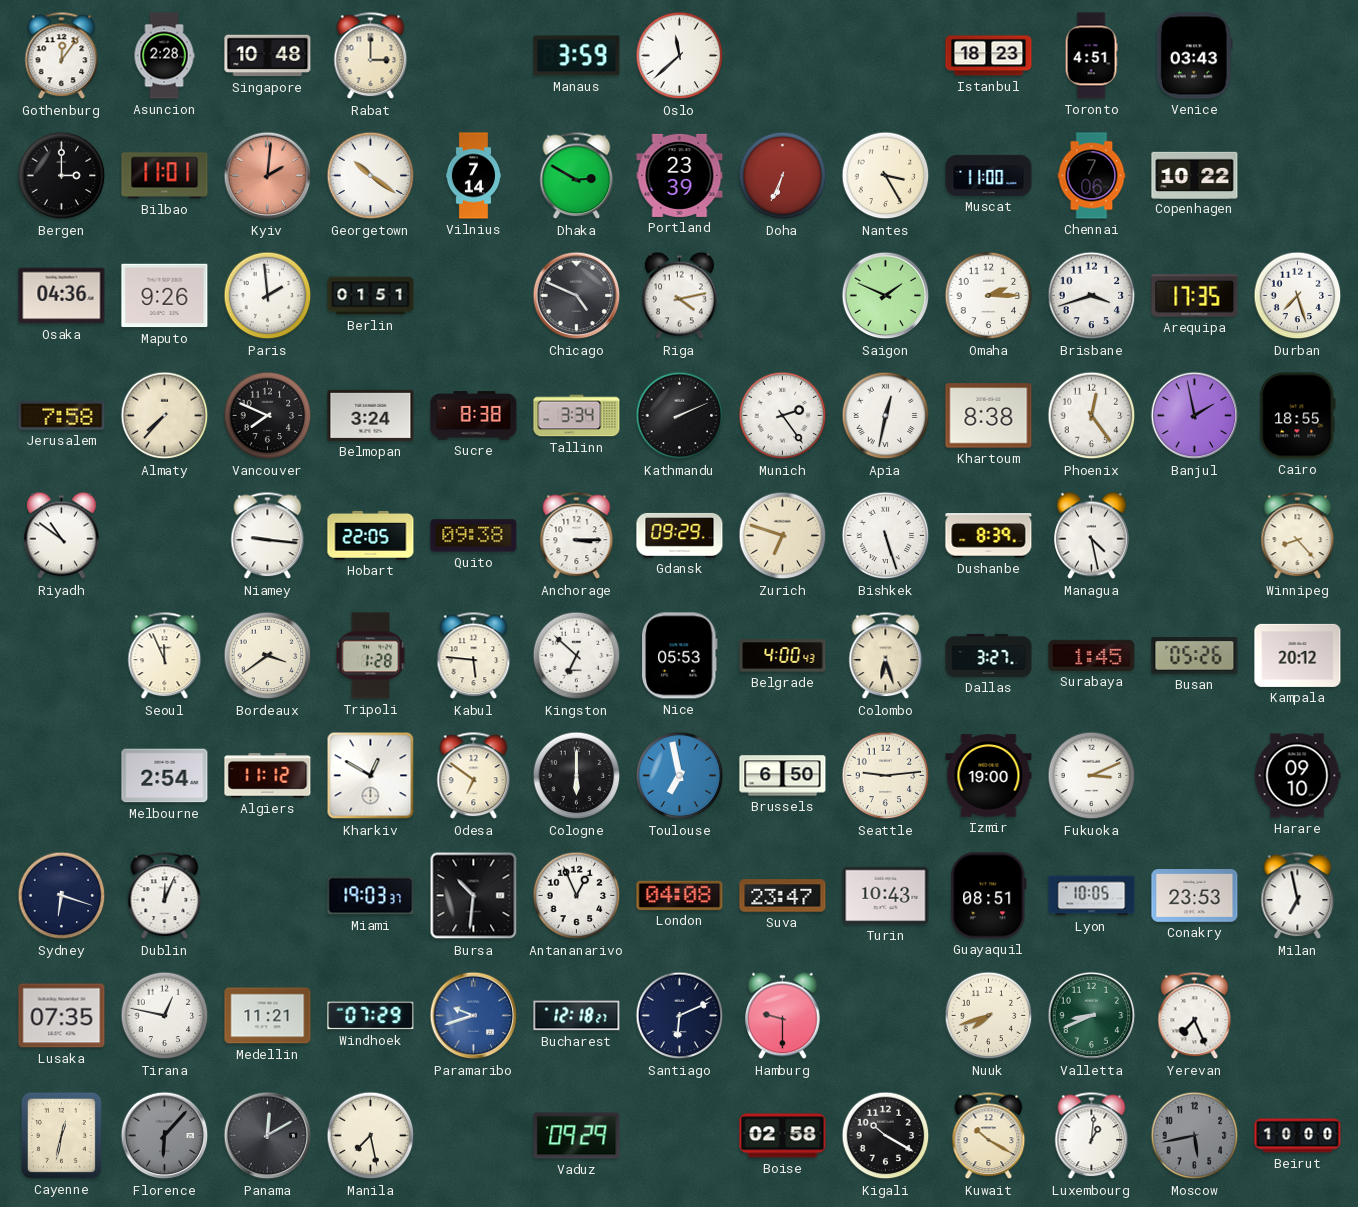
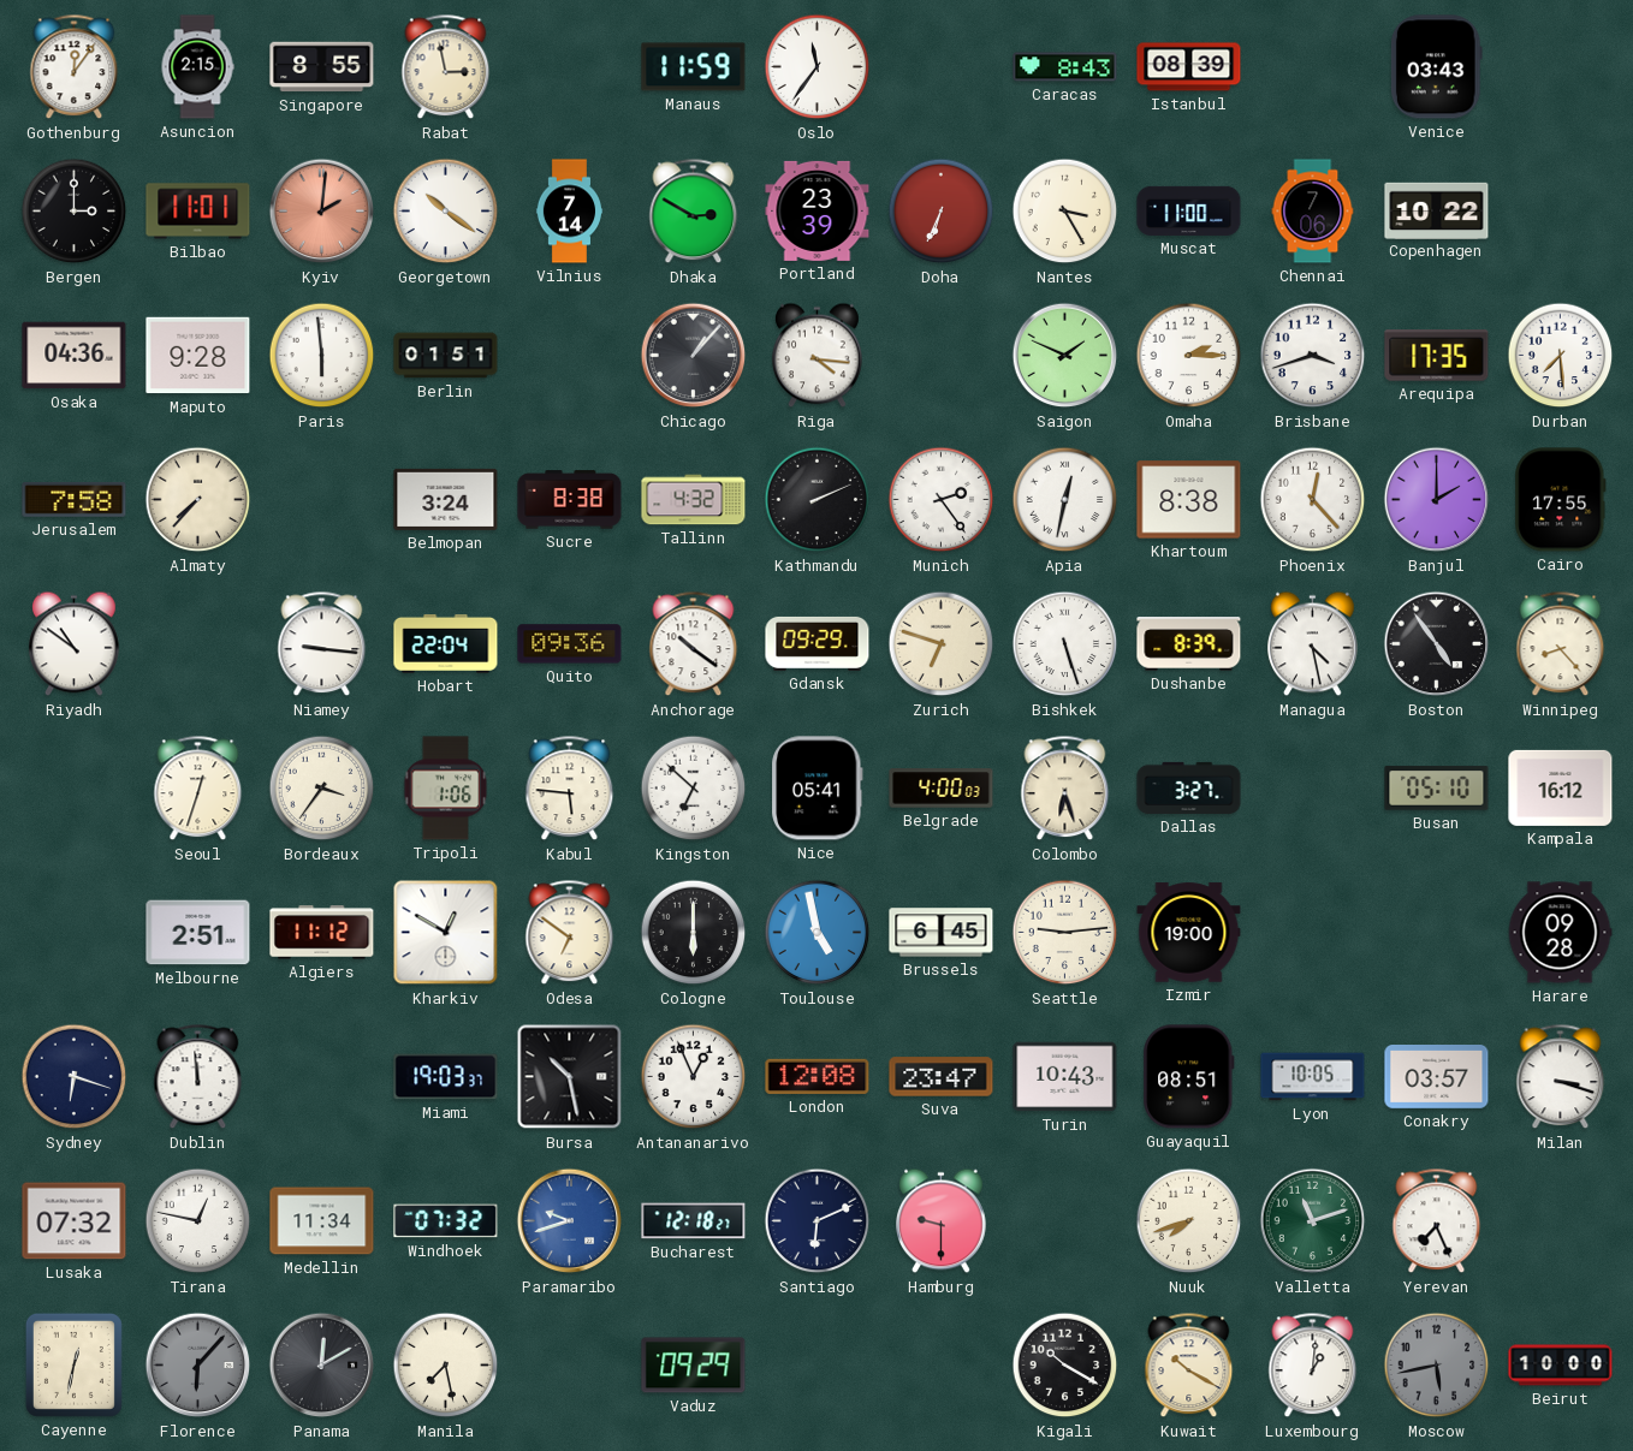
Asuncion: 2:28 -> 2:15 (197, 67)
Singapore: 10:48 -> 8:55 (322, 67)
Rabat: 3:00 -> 2:58 (446, 67)
Manaus: 3:59 -> 11:59 (694, 67)
Oslo: 11:38 -> 11:36 (818, 67)
Caracas: none -> 8:43 (1065, 67)
Istanbul: 18:23 -> 08:39 (1189, 67)
Toronto: 4:51 -> none (1091, 56)
Maputo: 9:26 -> 9:28 (198, 356)
Paris: 1:59 -> 5:59 (322, 356)
Chicago: 4:49 -> 1:07 (694, 356)
Riga: 4:13 -> 4:16 (818, 356)
Durban: 7:27 -> 7:29 (1561, 356)
Vancouver: 7:49 -> none (268, 416)
Tallinn: 3:34 -> 4:32 (694, 500)
Phoenix: 12:24 -> 12:23 (1313, 500)
Banjul: 1:58 -> 2:00 (1437, 500)
Cairo: 18:55 -> 17:55 (1561, 500)
Hobart: 22:05 -> 22:04 (446, 643)
Quito: 09:38 -> 09:36 (570, 644)
Anchorage: 3:15 -> 10:21 (694, 644)
Boston: none -> 4:54 (1437, 644)
Seoul: 11:56 -> 12:33 (198, 789)
Bordeaux: 3:39 -> 3:36 (322, 789)
Tripoli: 1:28 -> 1:06 (446, 789)
Nice: 05:53 -> 05:41 (818, 789)
Belgrade: 4:00:43 -> 4:00:03 (942, 789)
Surabaya: 1:45 -> none (1092, 655)
Busan: 05:26 -> 05:10 (1437, 789)
Kampala: 20:12 -> 16:12 (1561, 787)
Melbourne: 2:54 -> 2:51 (198, 933)
Toulouse: 6:58 -> 4:58 (818, 933)
Brussels: 6:50 -> 6:45 (942, 933)
Fukuoka: 3:11 -> none (1092, 776)
Harare: 09:10 -> 09:28 (1560, 933)
Dublin: 12:04 -> 11:59 (198, 1077)
Bursa: 10:31 -> 10:28 (570, 1077)
London: 04:08 -> 12:08 (818, 1076)
Conakry: 23:53 -> 03:57 (1437, 1077)
Milan: 6:58 -> 3:18 (1561, 1077)
Lusaka: 07:35 -> 07:32 (75, 1221)
Medellin: 11:21 -> 11:34 (322, 1221)
Windhoek: 07:29 -> 07:32 (446, 1221)
Valletta: 8:41 -> 11:12 (1313, 1221)
Boise: 02:58 -> none (783, 1136)
